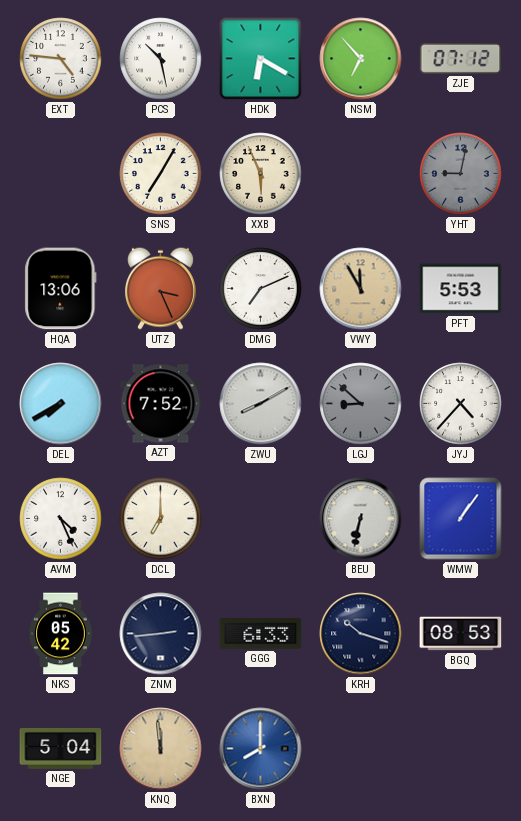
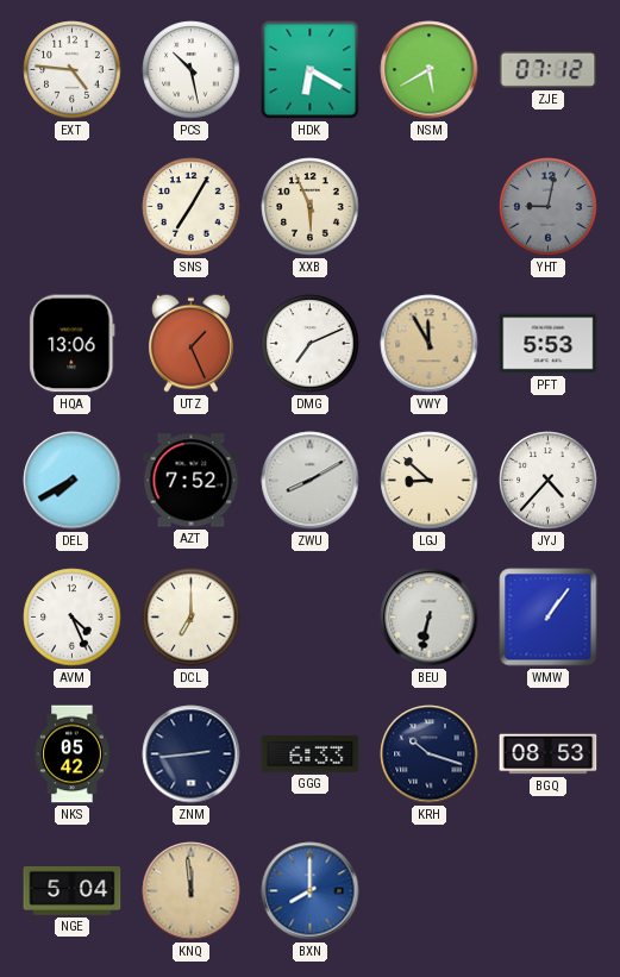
NSM: 6:53 -> 5:40 (430, 70)
UTZ: 3:26 -> 1:26 (190, 343)
LGJ dial: grey -> cream (430, 481)
